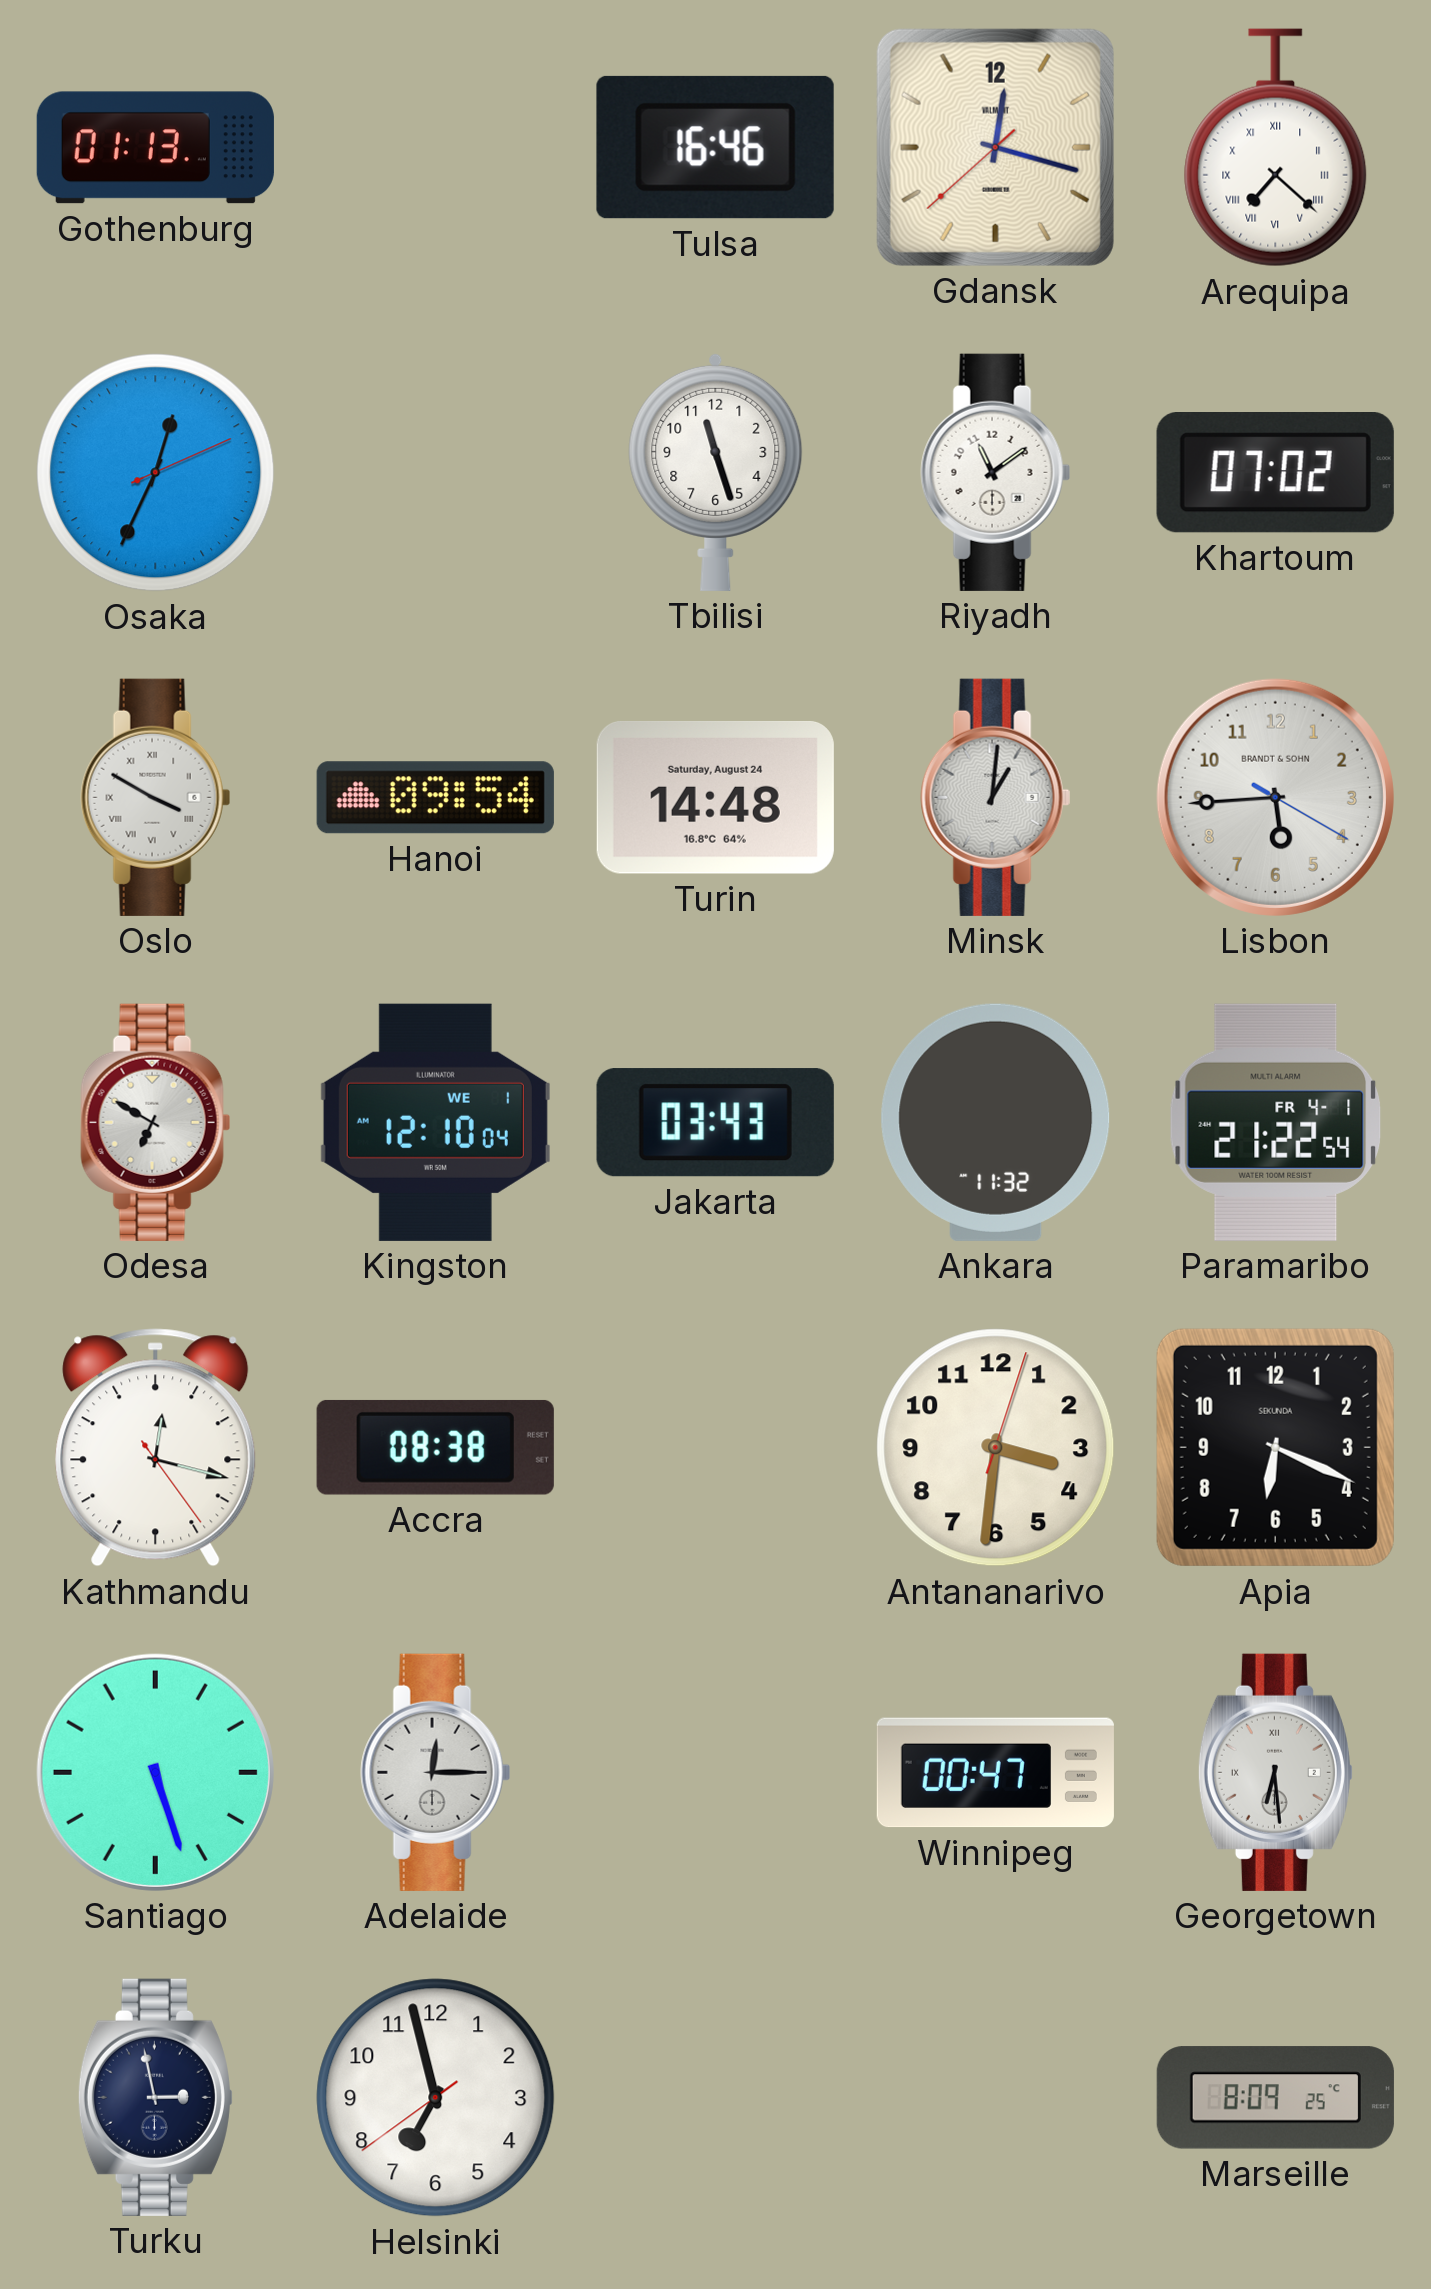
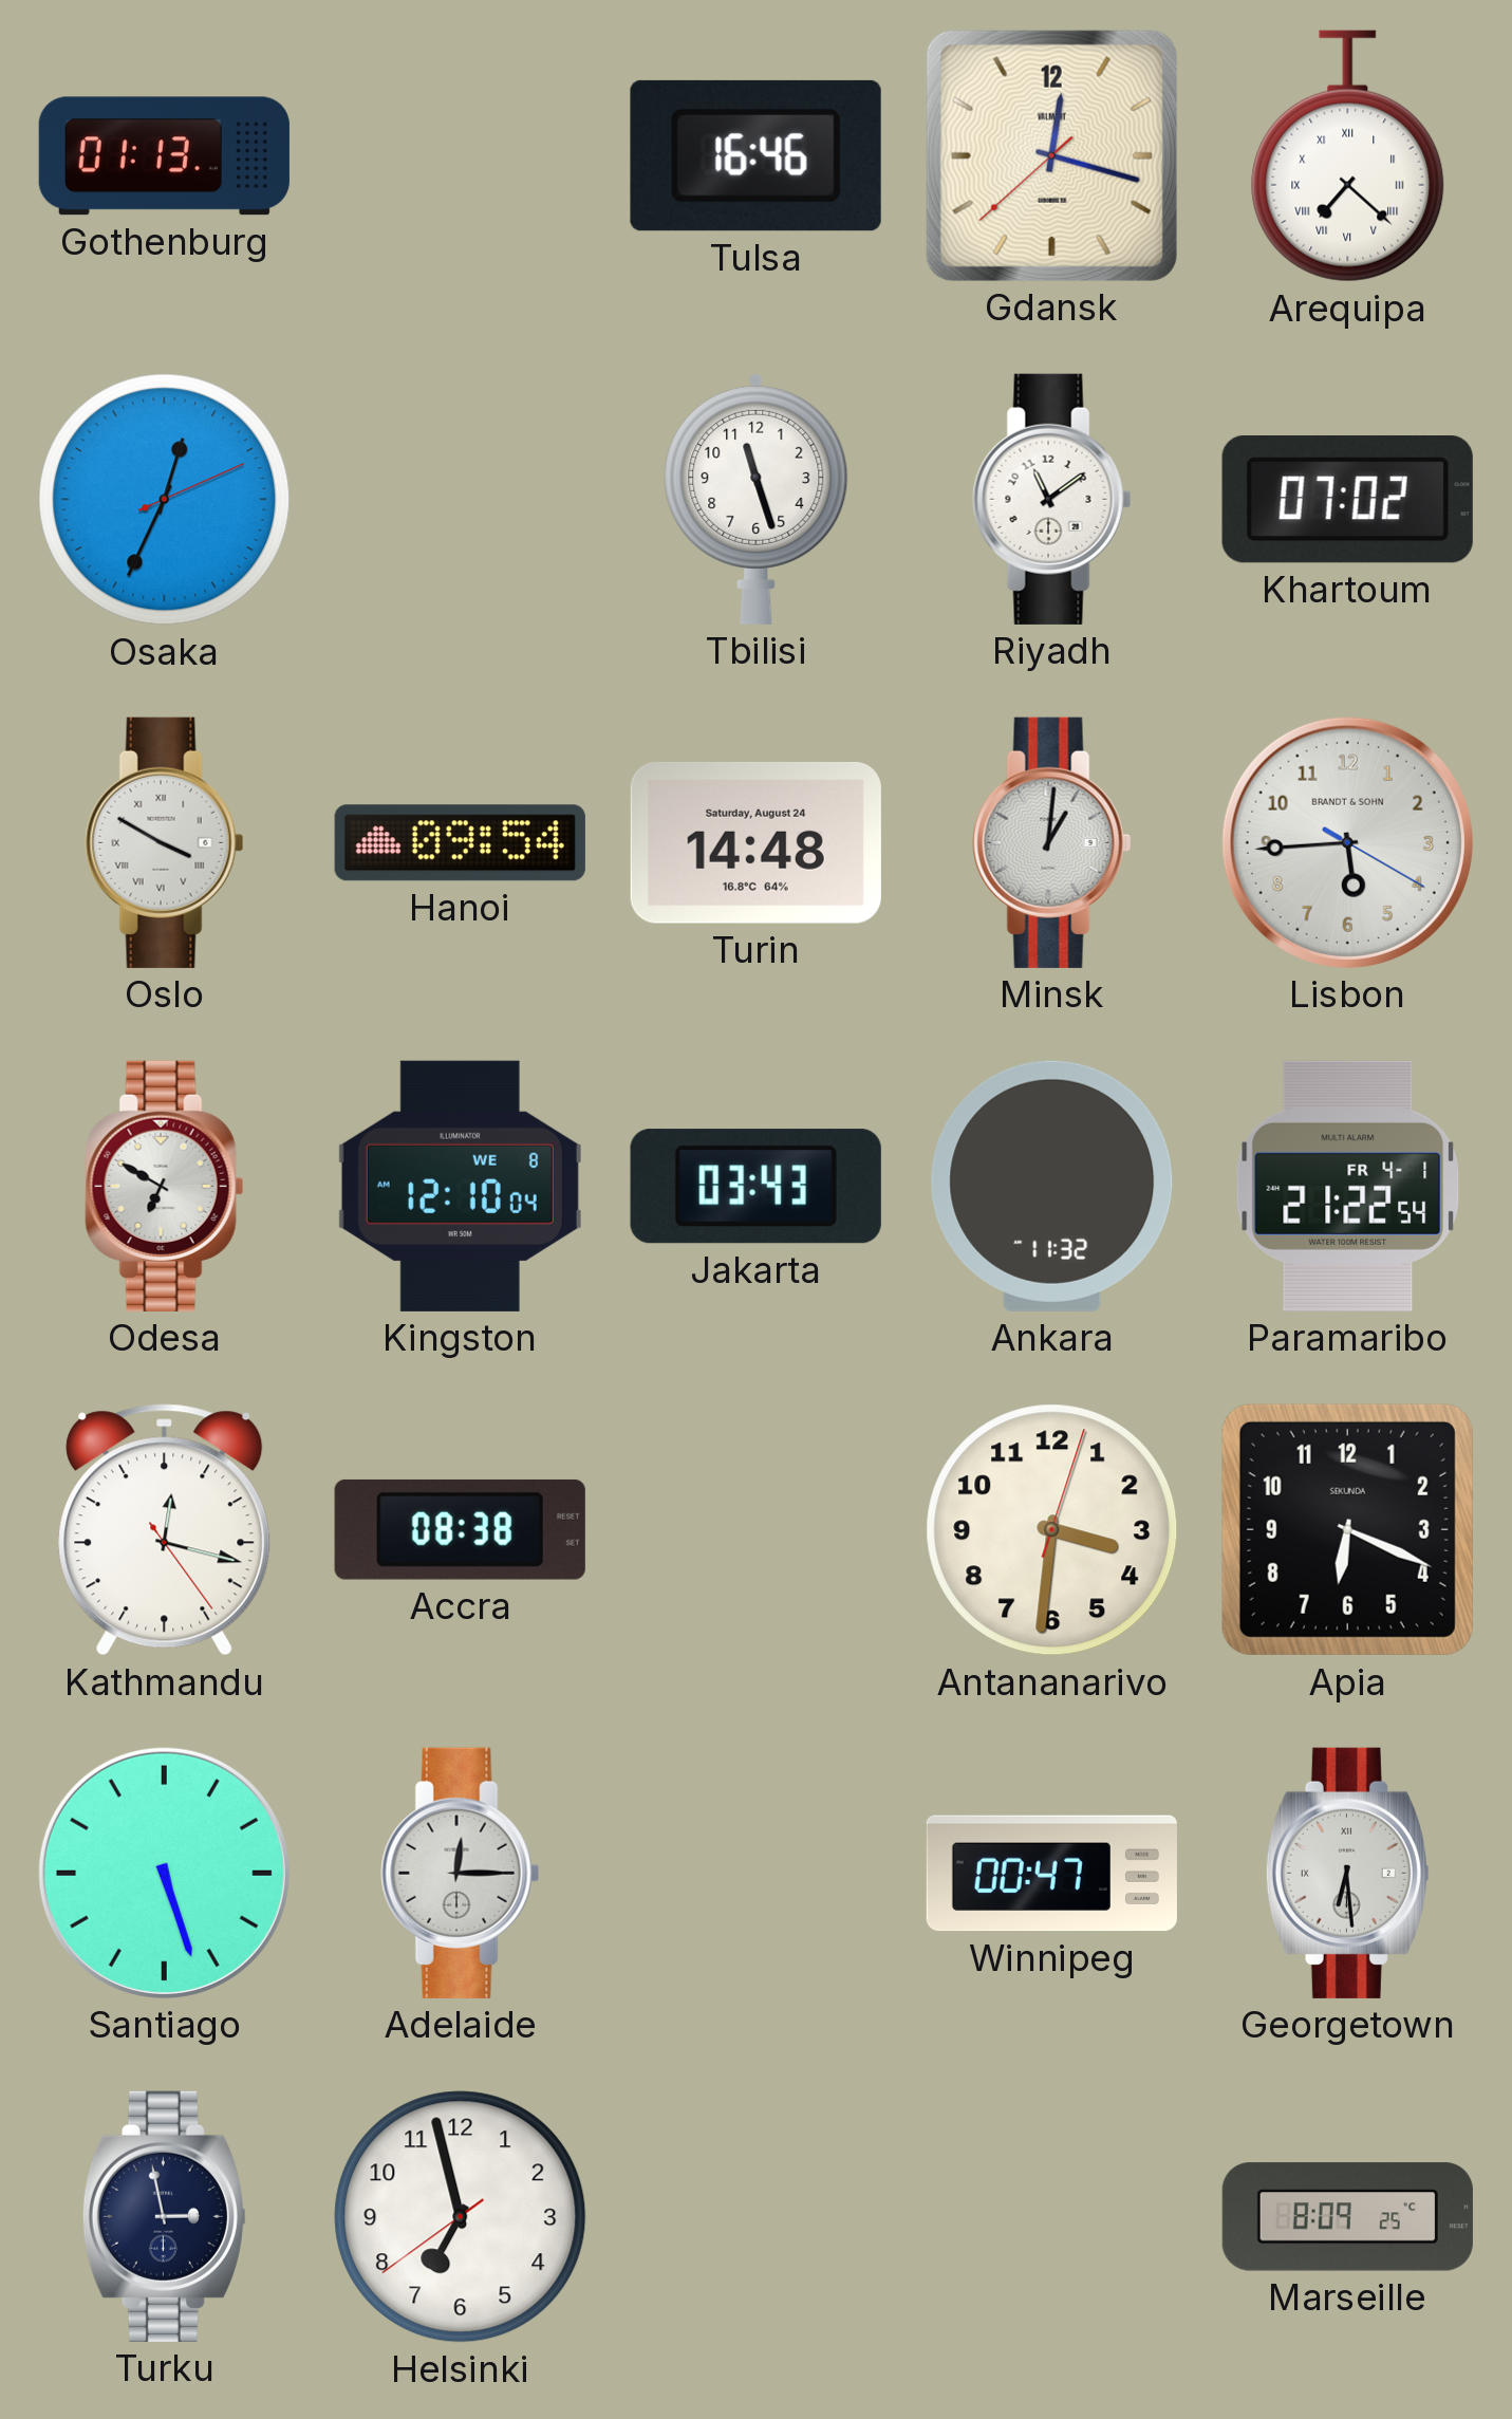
Kingston date: WE 1 -> WE 8 (460, 1186)
